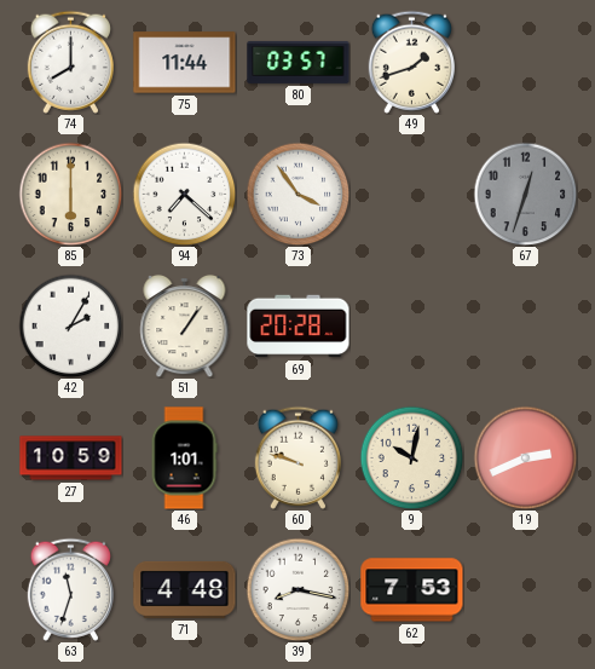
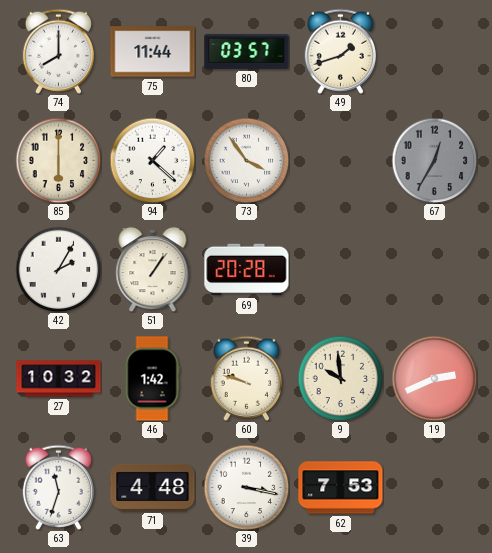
94: 7:22 -> 1:22 (152, 160)
67: 12:33 -> 12:35 (434, 160)
27: 10:59 -> 10:32 (59, 379)
46: 1:01 -> 1:42 (152, 379)
9: 10:02 -> 9:59 (340, 378)
39: 8:17 -> 3:17 (246, 487)
